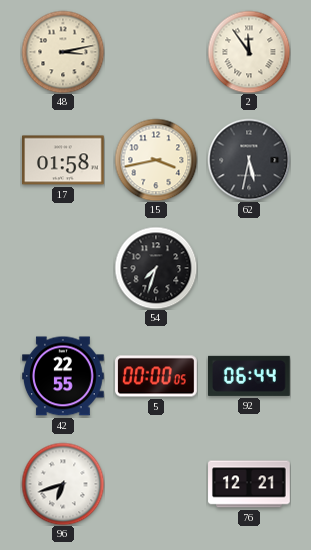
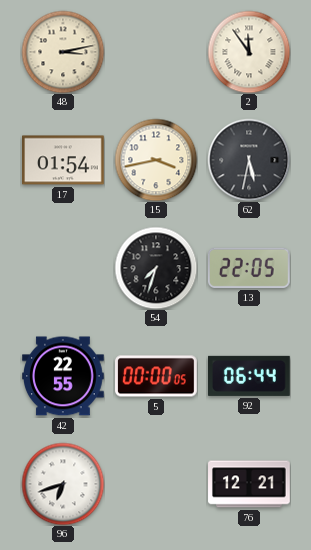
17: 01:58 -> 01:54 (63, 160)
13: none -> 22:05 (249, 268)
